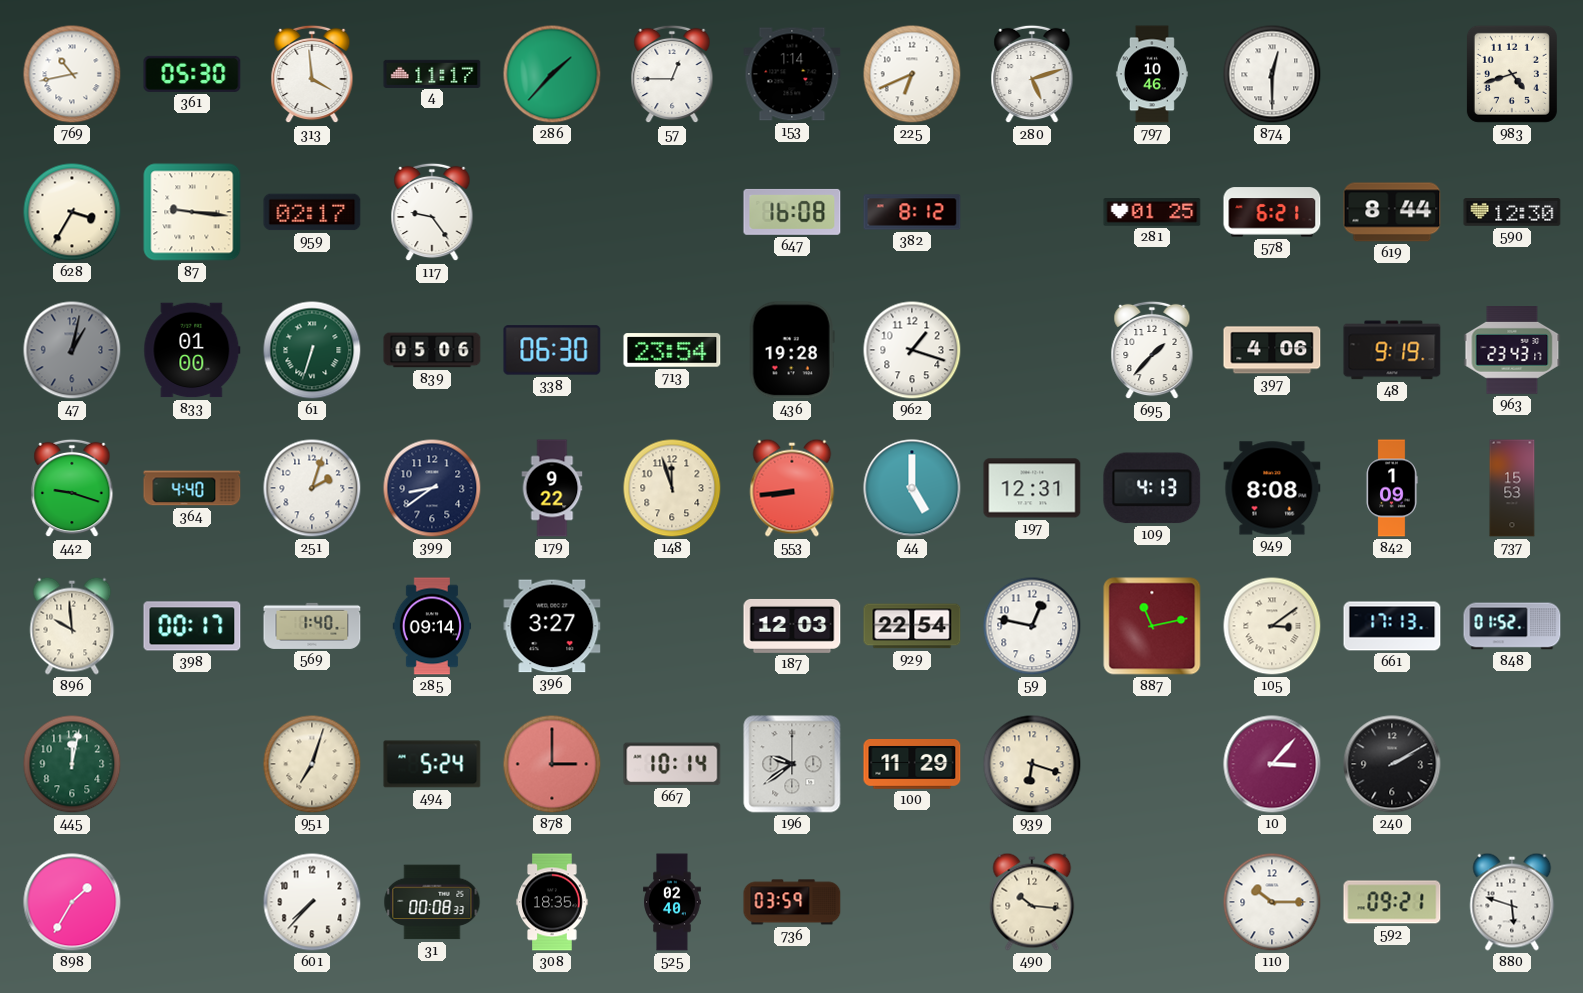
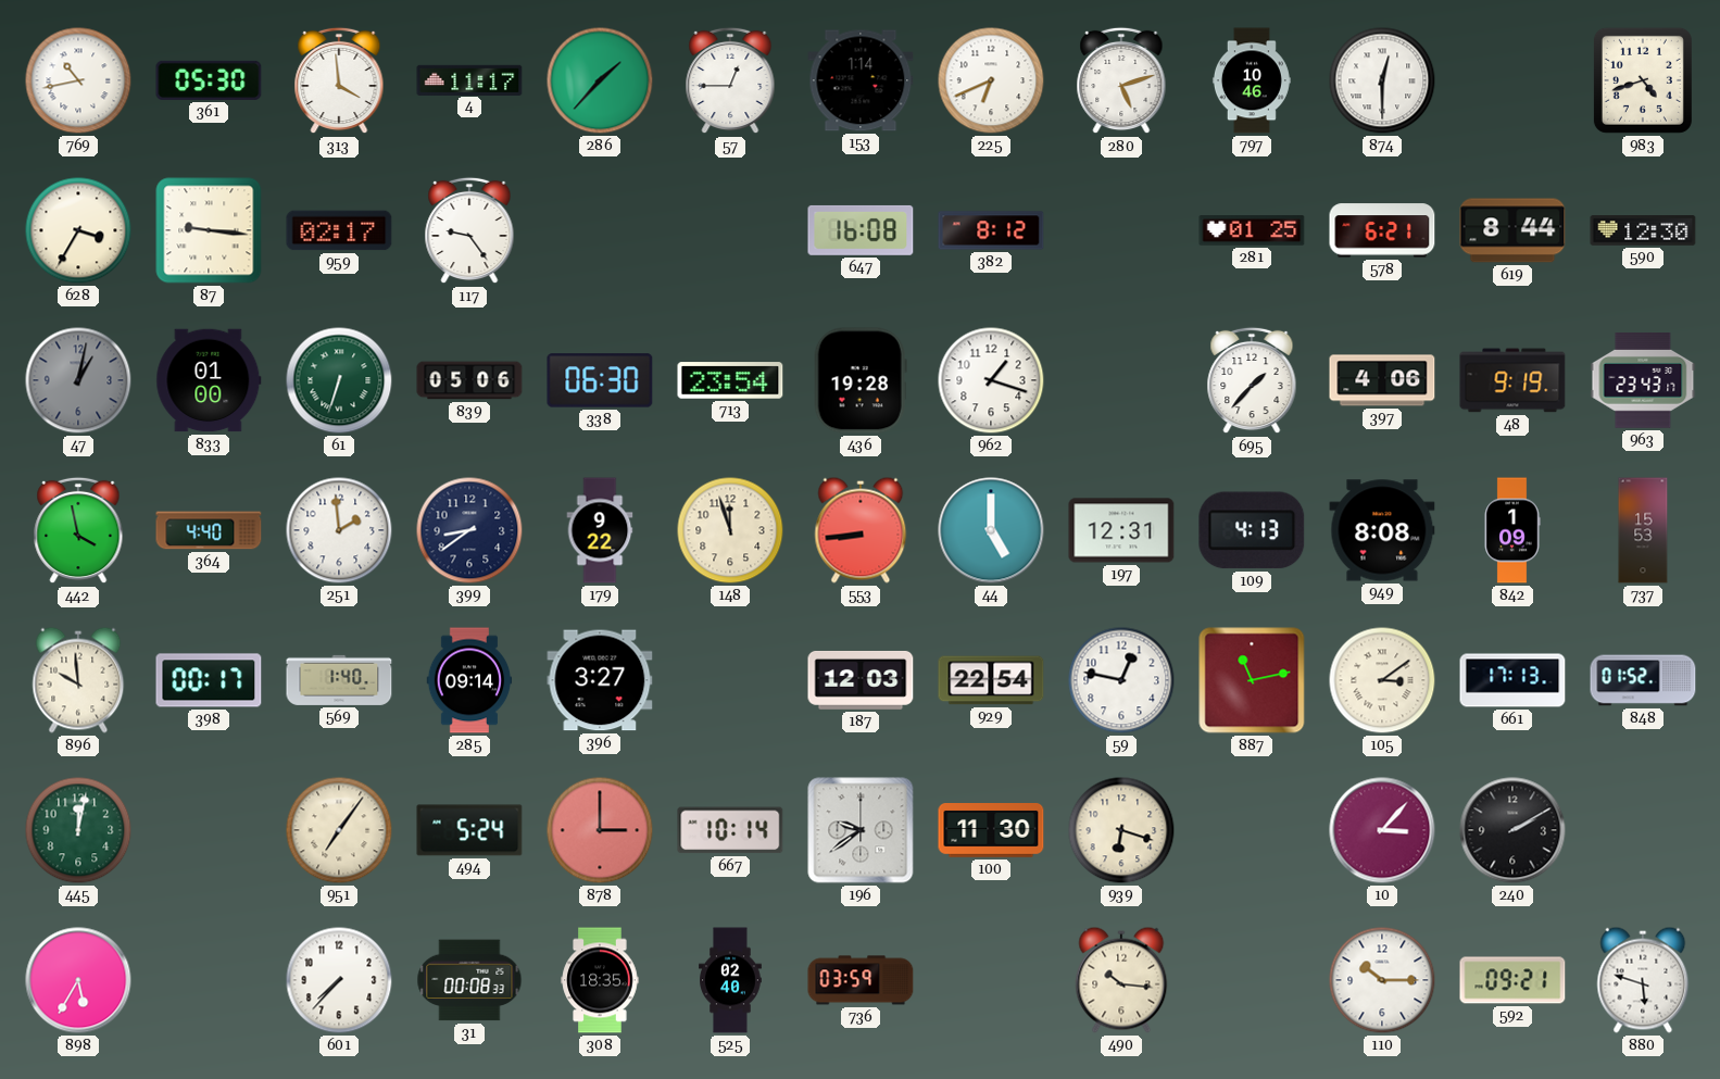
442: 9:18 -> 3:58 (78, 530)
251: 2:03 -> 1:59 (339, 530)
951: 7:03 -> 7:06 (339, 830)
100: 11:29 -> 11:30 (991, 831)
898: 1:35 -> 5:35 (78, 980)
